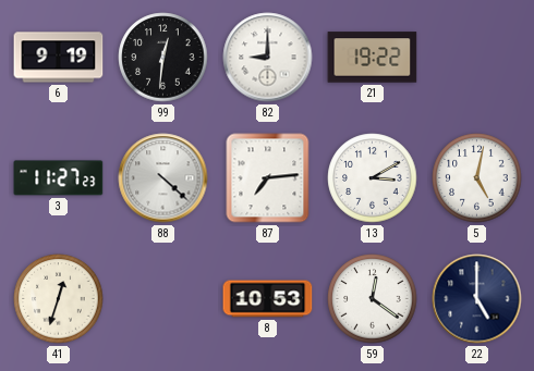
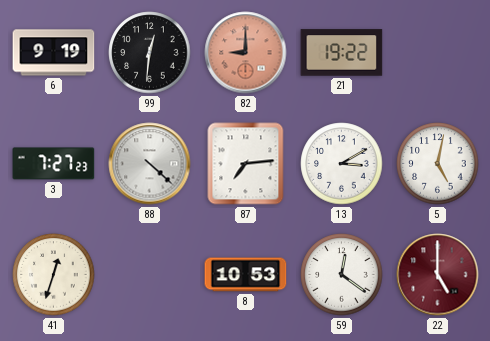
82 dial: white -> salmon (246, 53)
3: 11:27 -> 7:27 (54, 164)
22 dial: navy -> burgundy (438, 275)
